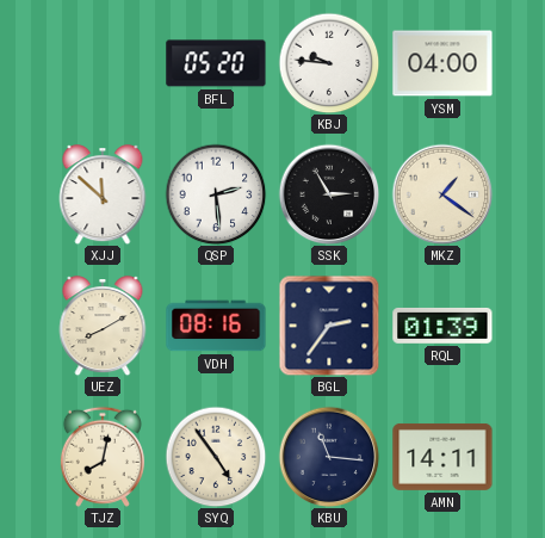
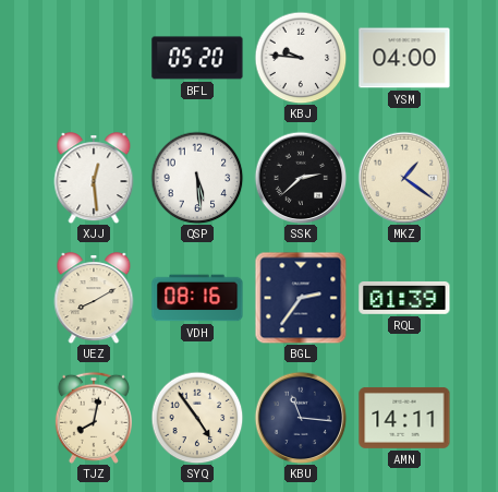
XJJ: 11:52 -> 12:29 (94, 178)
QSP: 2:29 -> 5:29 (197, 178)
SSK: 2:55 -> 2:38 (301, 178)
